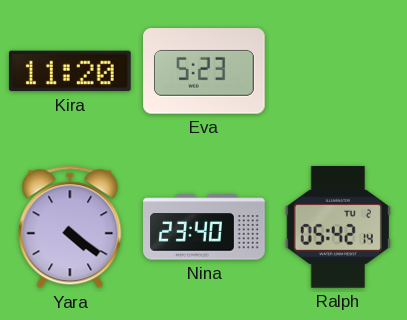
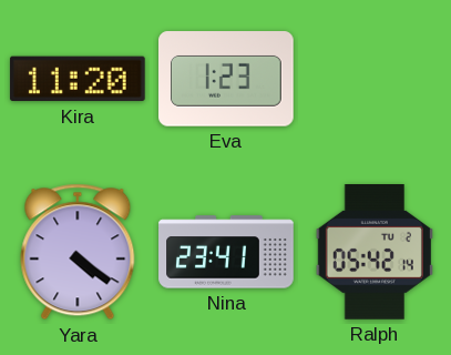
Eva: 5:23 -> 1:23 (227, 79)
Nina: 23:40 -> 23:41 (226, 252)
